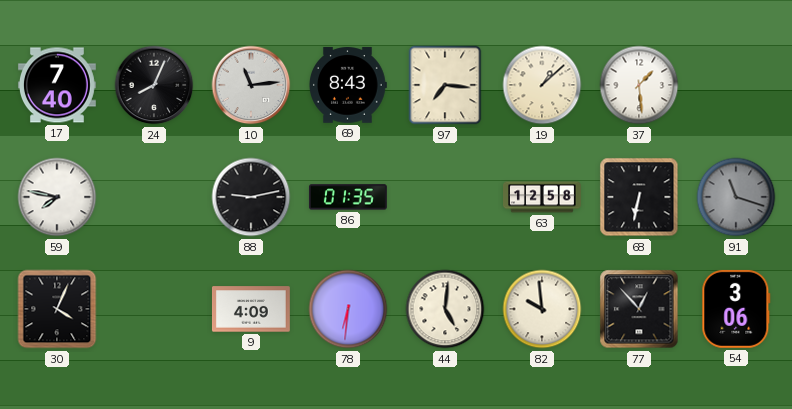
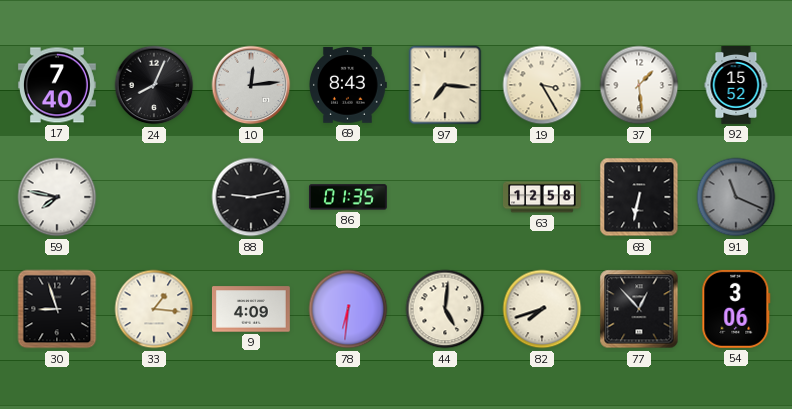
10: 11:14 -> 12:14 (251, 85)
19: 1:08 -> 3:25 (542, 85)
92: none -> 15:52 (736, 86)
91: 11:18 -> 11:19 (736, 197)
30: 4:04 -> 8:57 (57, 309)
33: none -> 1:16 (154, 309)
82: 9:59 -> 7:42 (542, 309)
